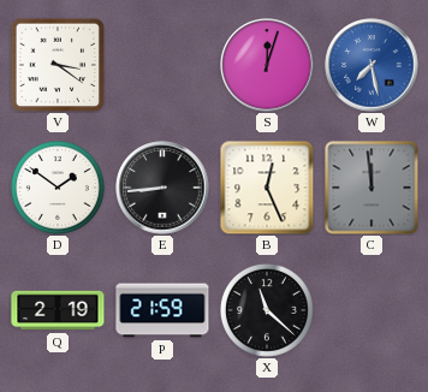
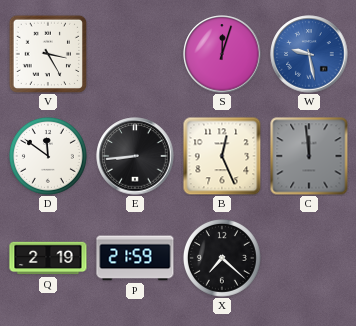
V: 3:21 -> 3:25 (47, 53)
W: 7:28 -> 9:28 (309, 54)
D: 1:51 -> 11:51 (48, 156)
X: 11:22 -> 7:22 (222, 258)
